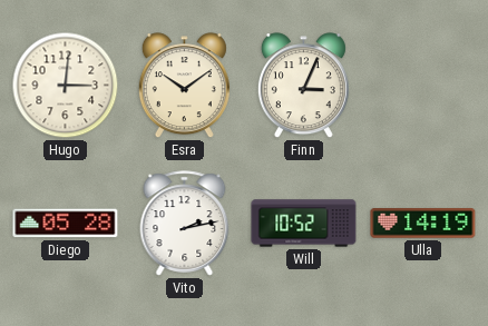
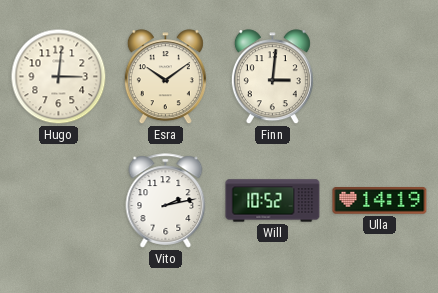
Finn: 3:04 -> 3:01 (272, 77)
Diego: 05:28 -> none (66, 224)
